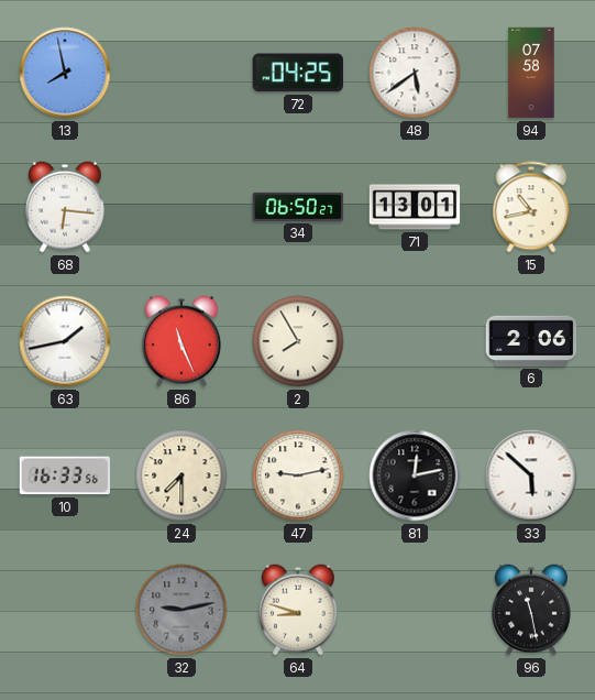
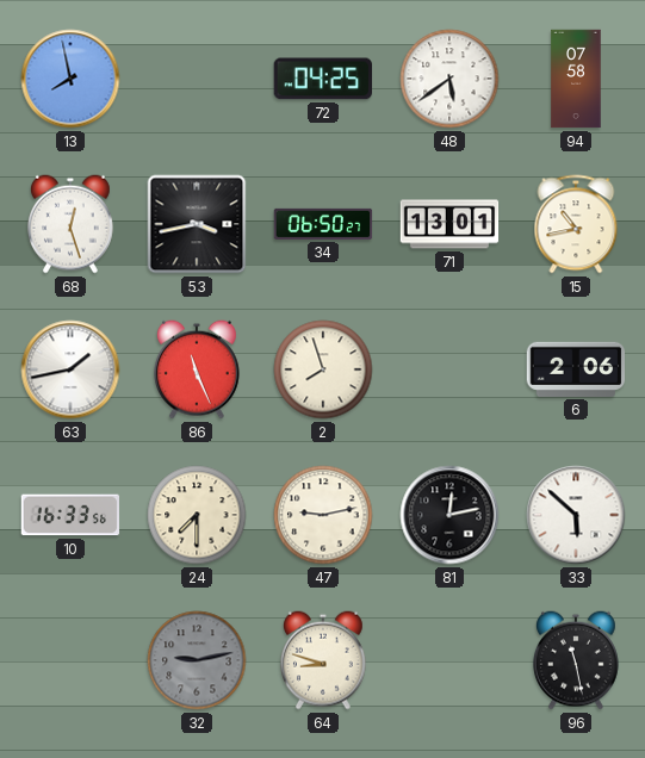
68: 6:16 -> 12:27 (72, 224)
53: none -> 3:43 (197, 224)
2: 7:55 -> 7:57 (323, 369)
